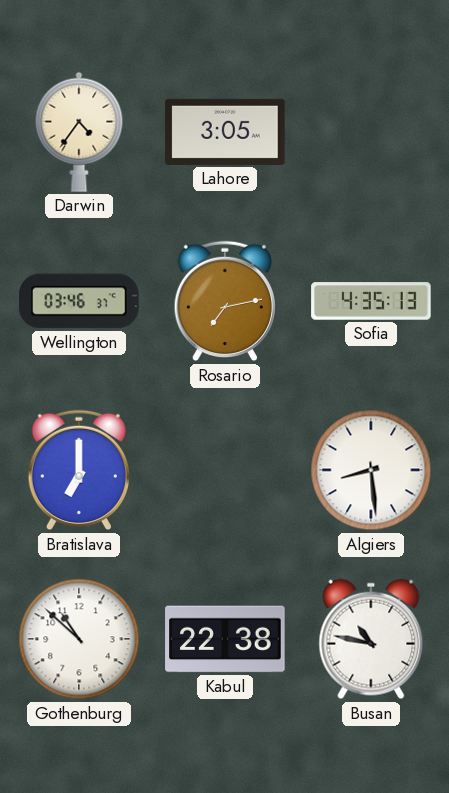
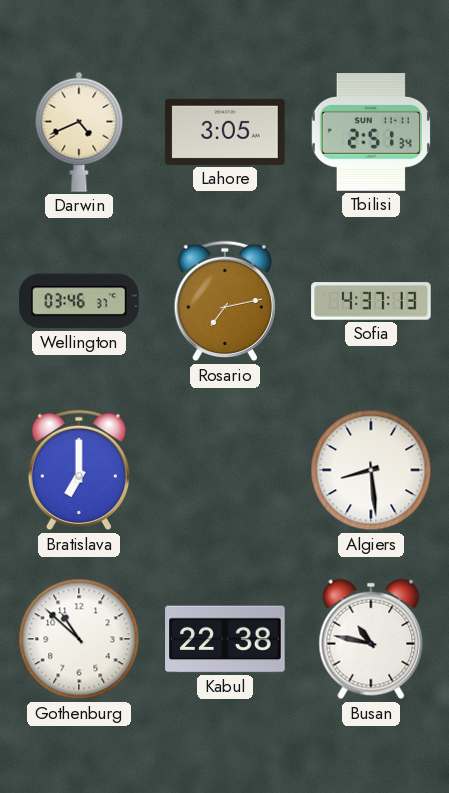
Darwin: 4:36 -> 4:41 (79, 132)
Tbilisi: none -> 2:51 (371, 133)
Sofia: 4:35 -> 4:37 (371, 301)
